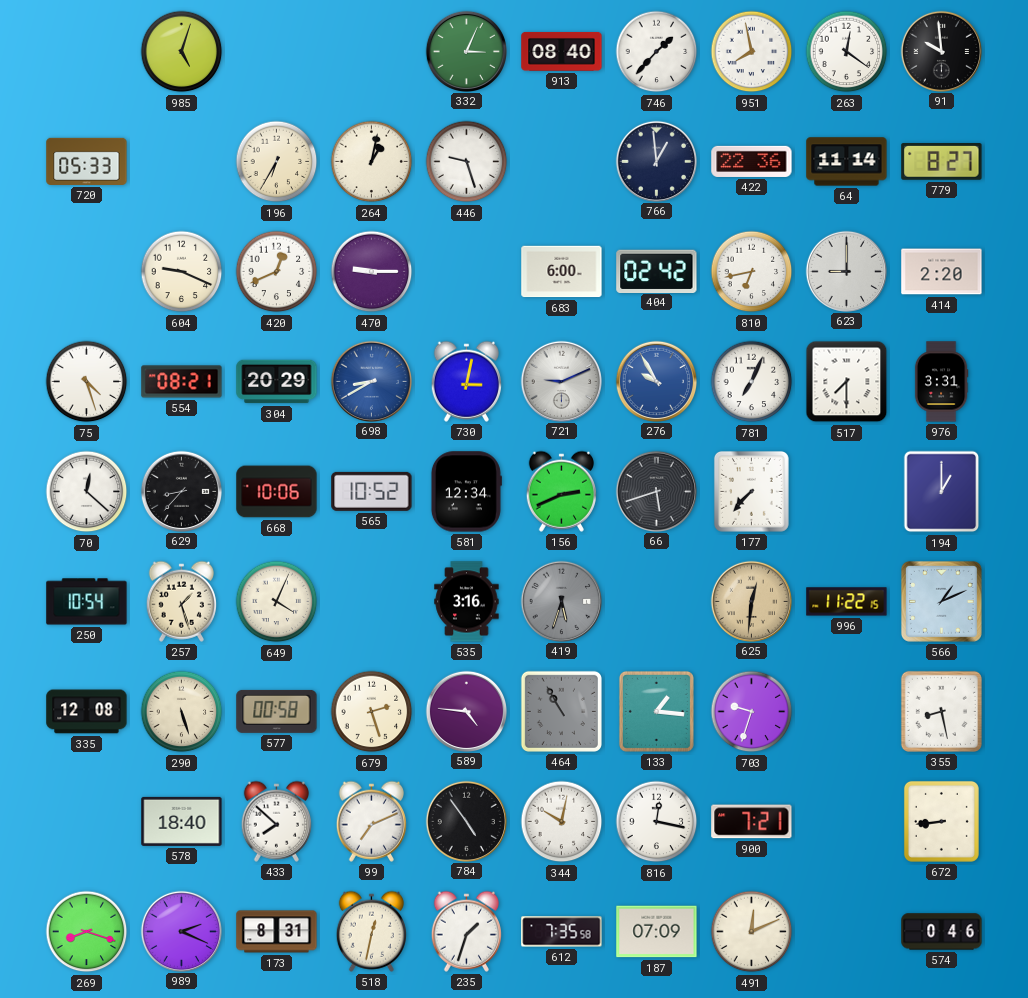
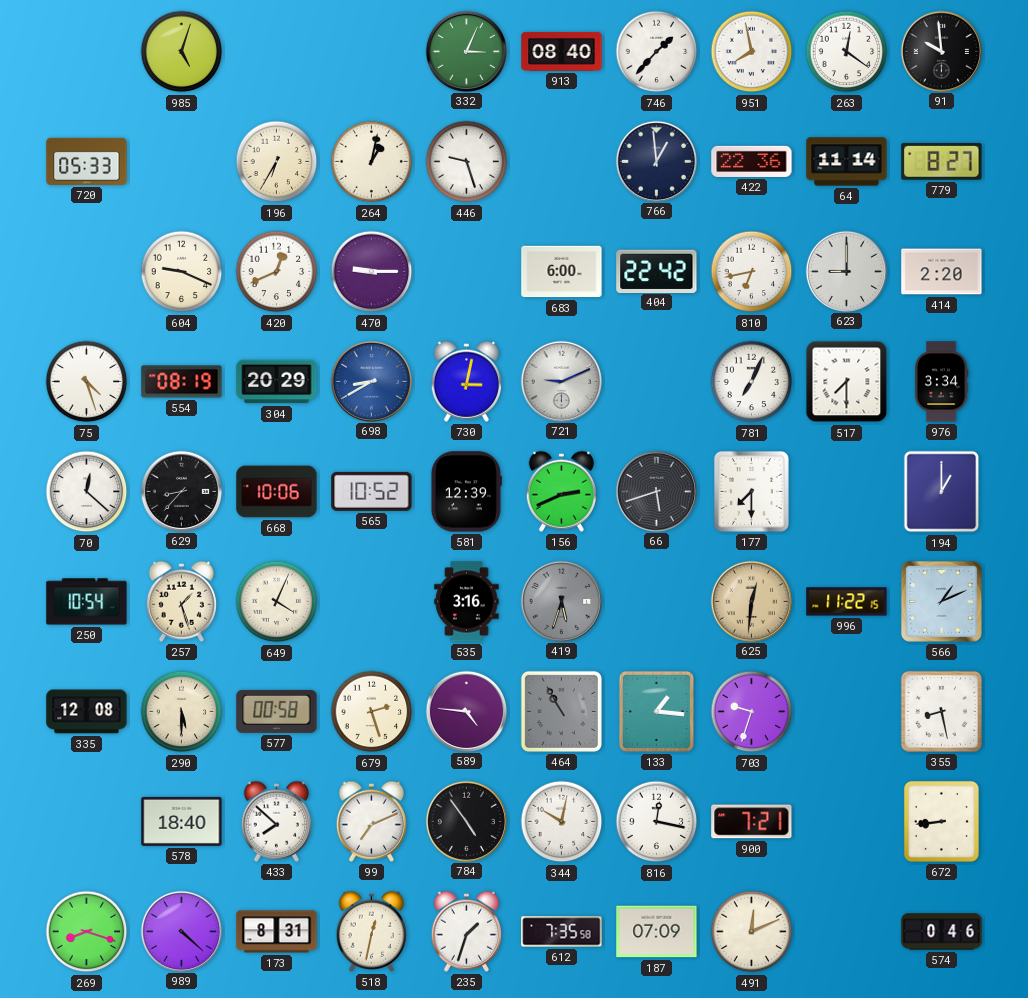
404: 02:42 -> 22:42 (657, 271)
554: 08:21 -> 08:19 (182, 382)
276: 9:55 -> none (656, 381)
976: 3:31 -> 3:34 (941, 382)
581: 12:34 -> 12:39 (466, 492)
177: 7:37 -> 7:30 (751, 491)
290: 5:27 -> 5:30 (182, 712)
989: 2:19 -> 4:22 (181, 931)
